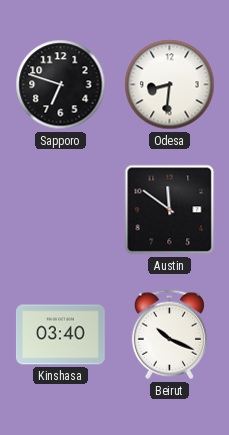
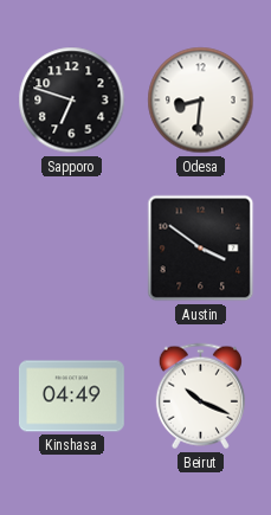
Austin: 11:51 -> 3:51 (201, 249)
Kinshasa: 03:40 -> 04:49 (71, 397)
